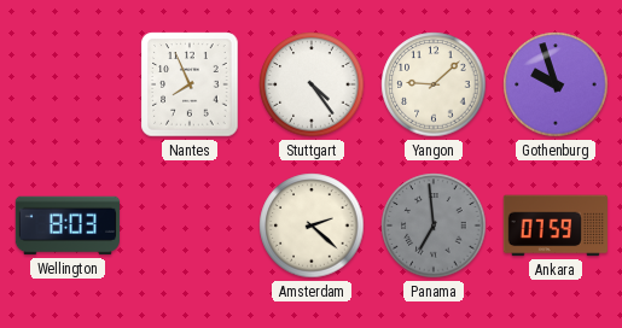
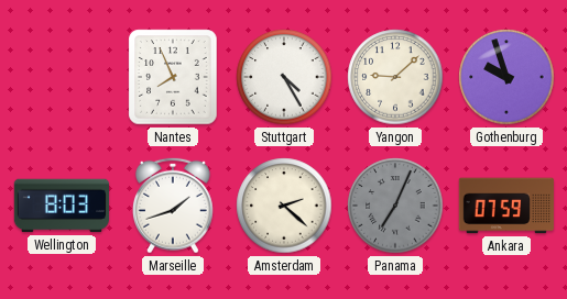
Stuttgart: 4:24 -> 4:25 (284, 77)
Marseille: none -> 1:42 (173, 206)
Panama: 6:59 -> 7:04 (395, 206)
